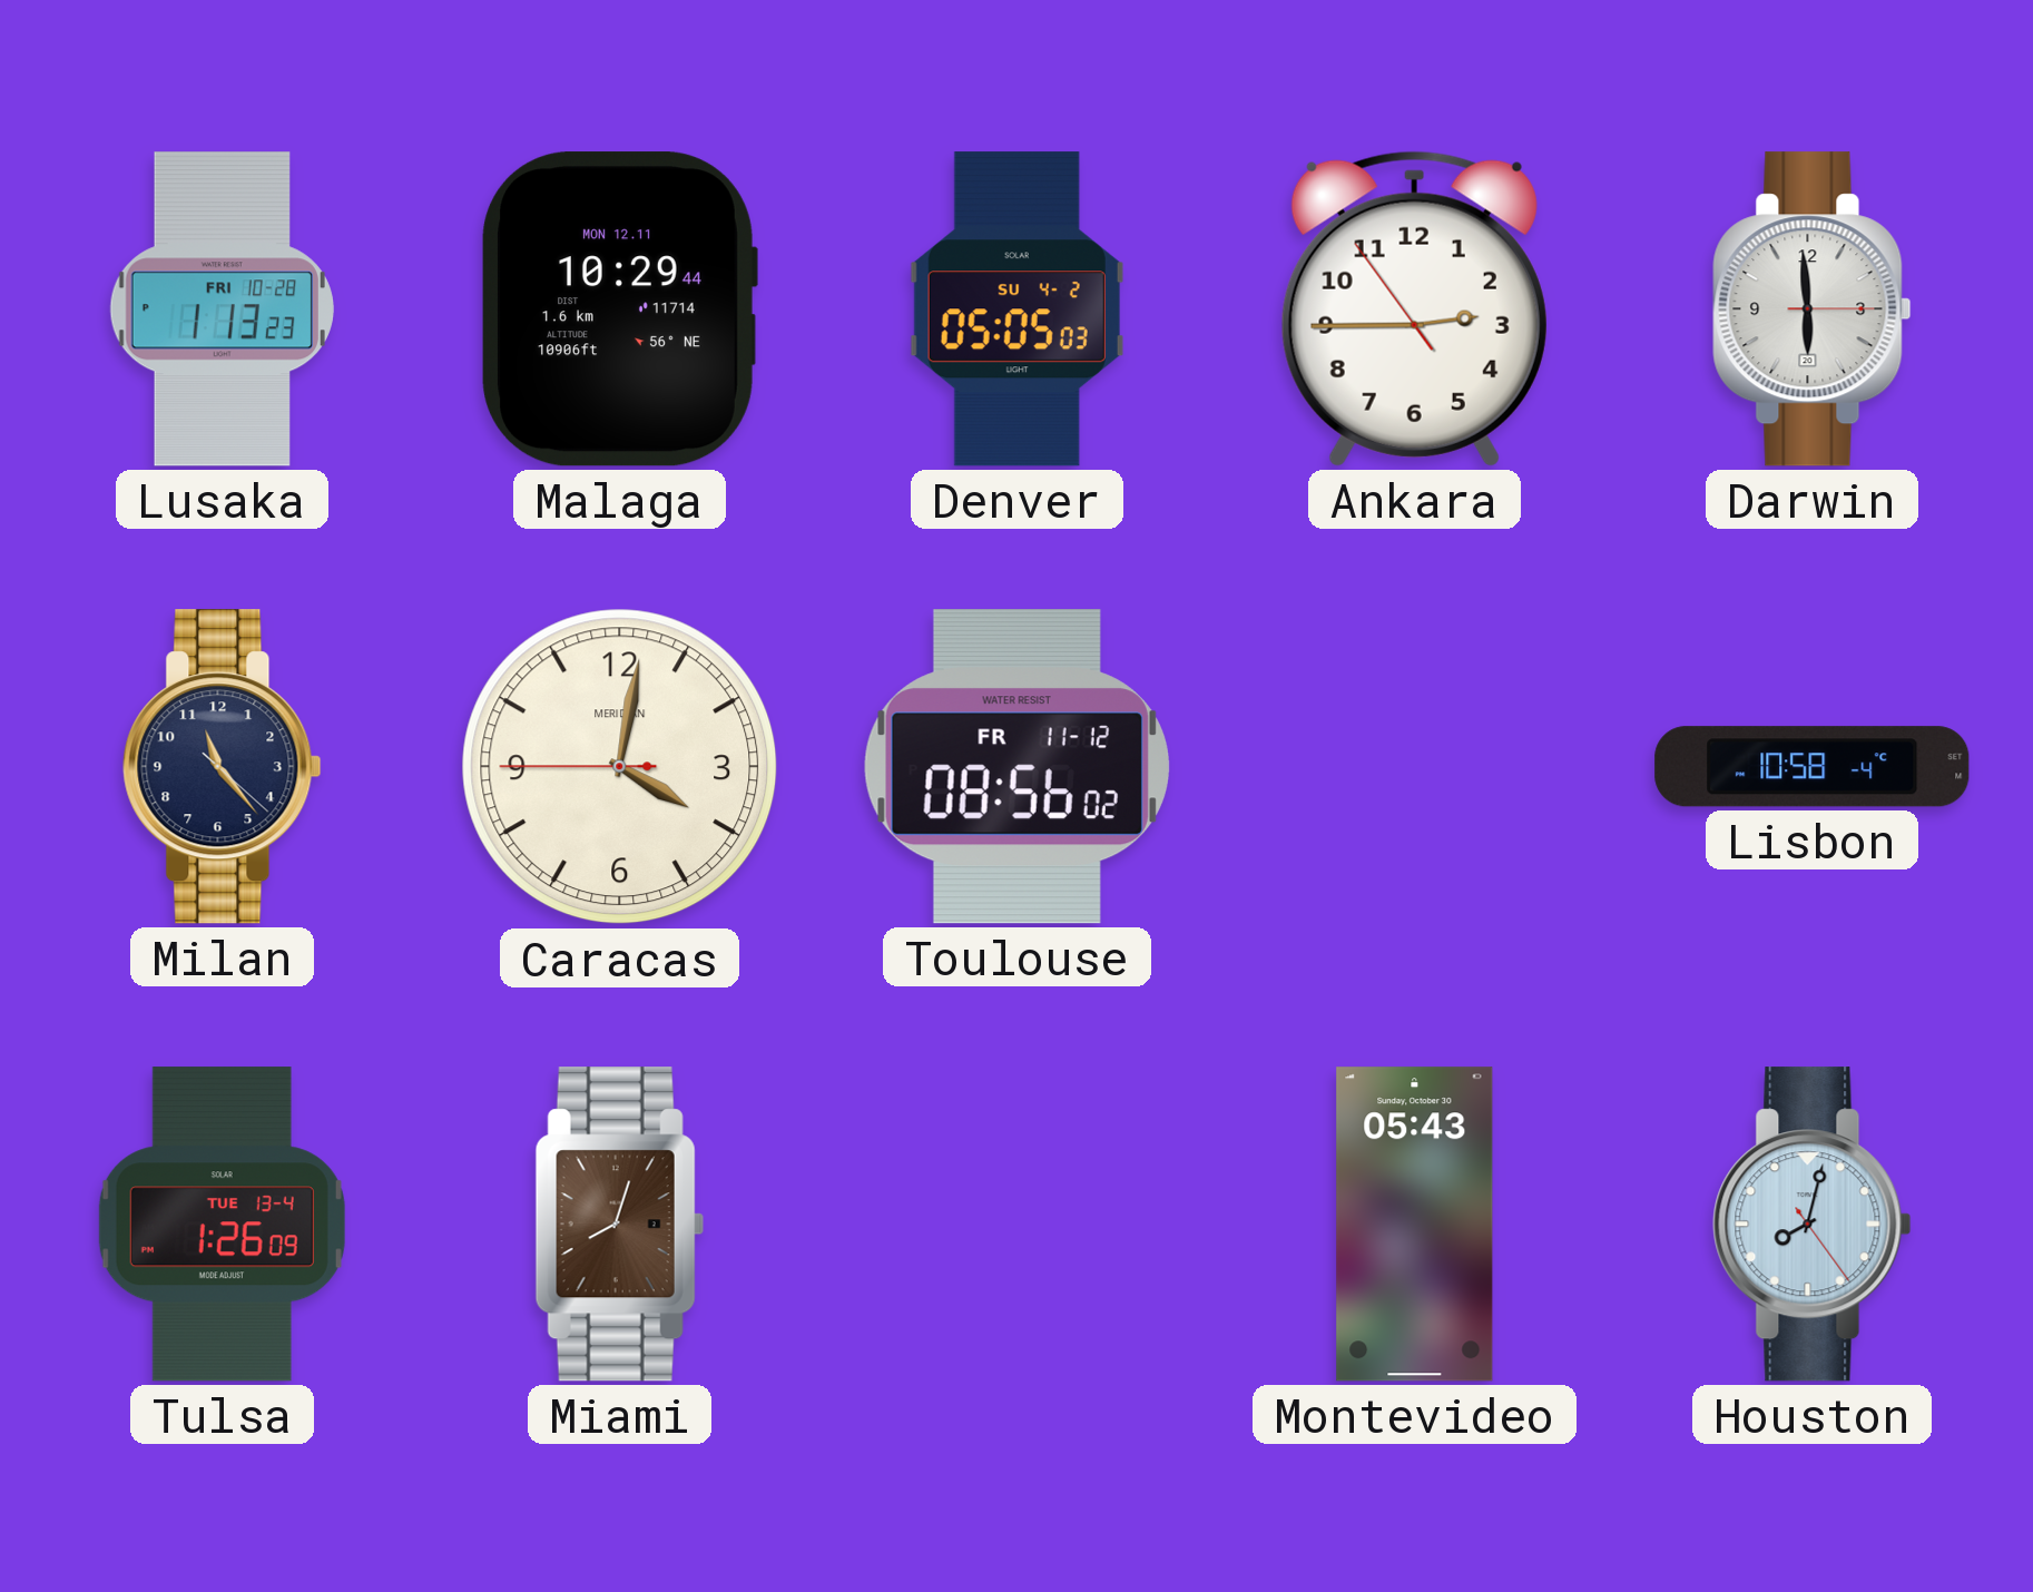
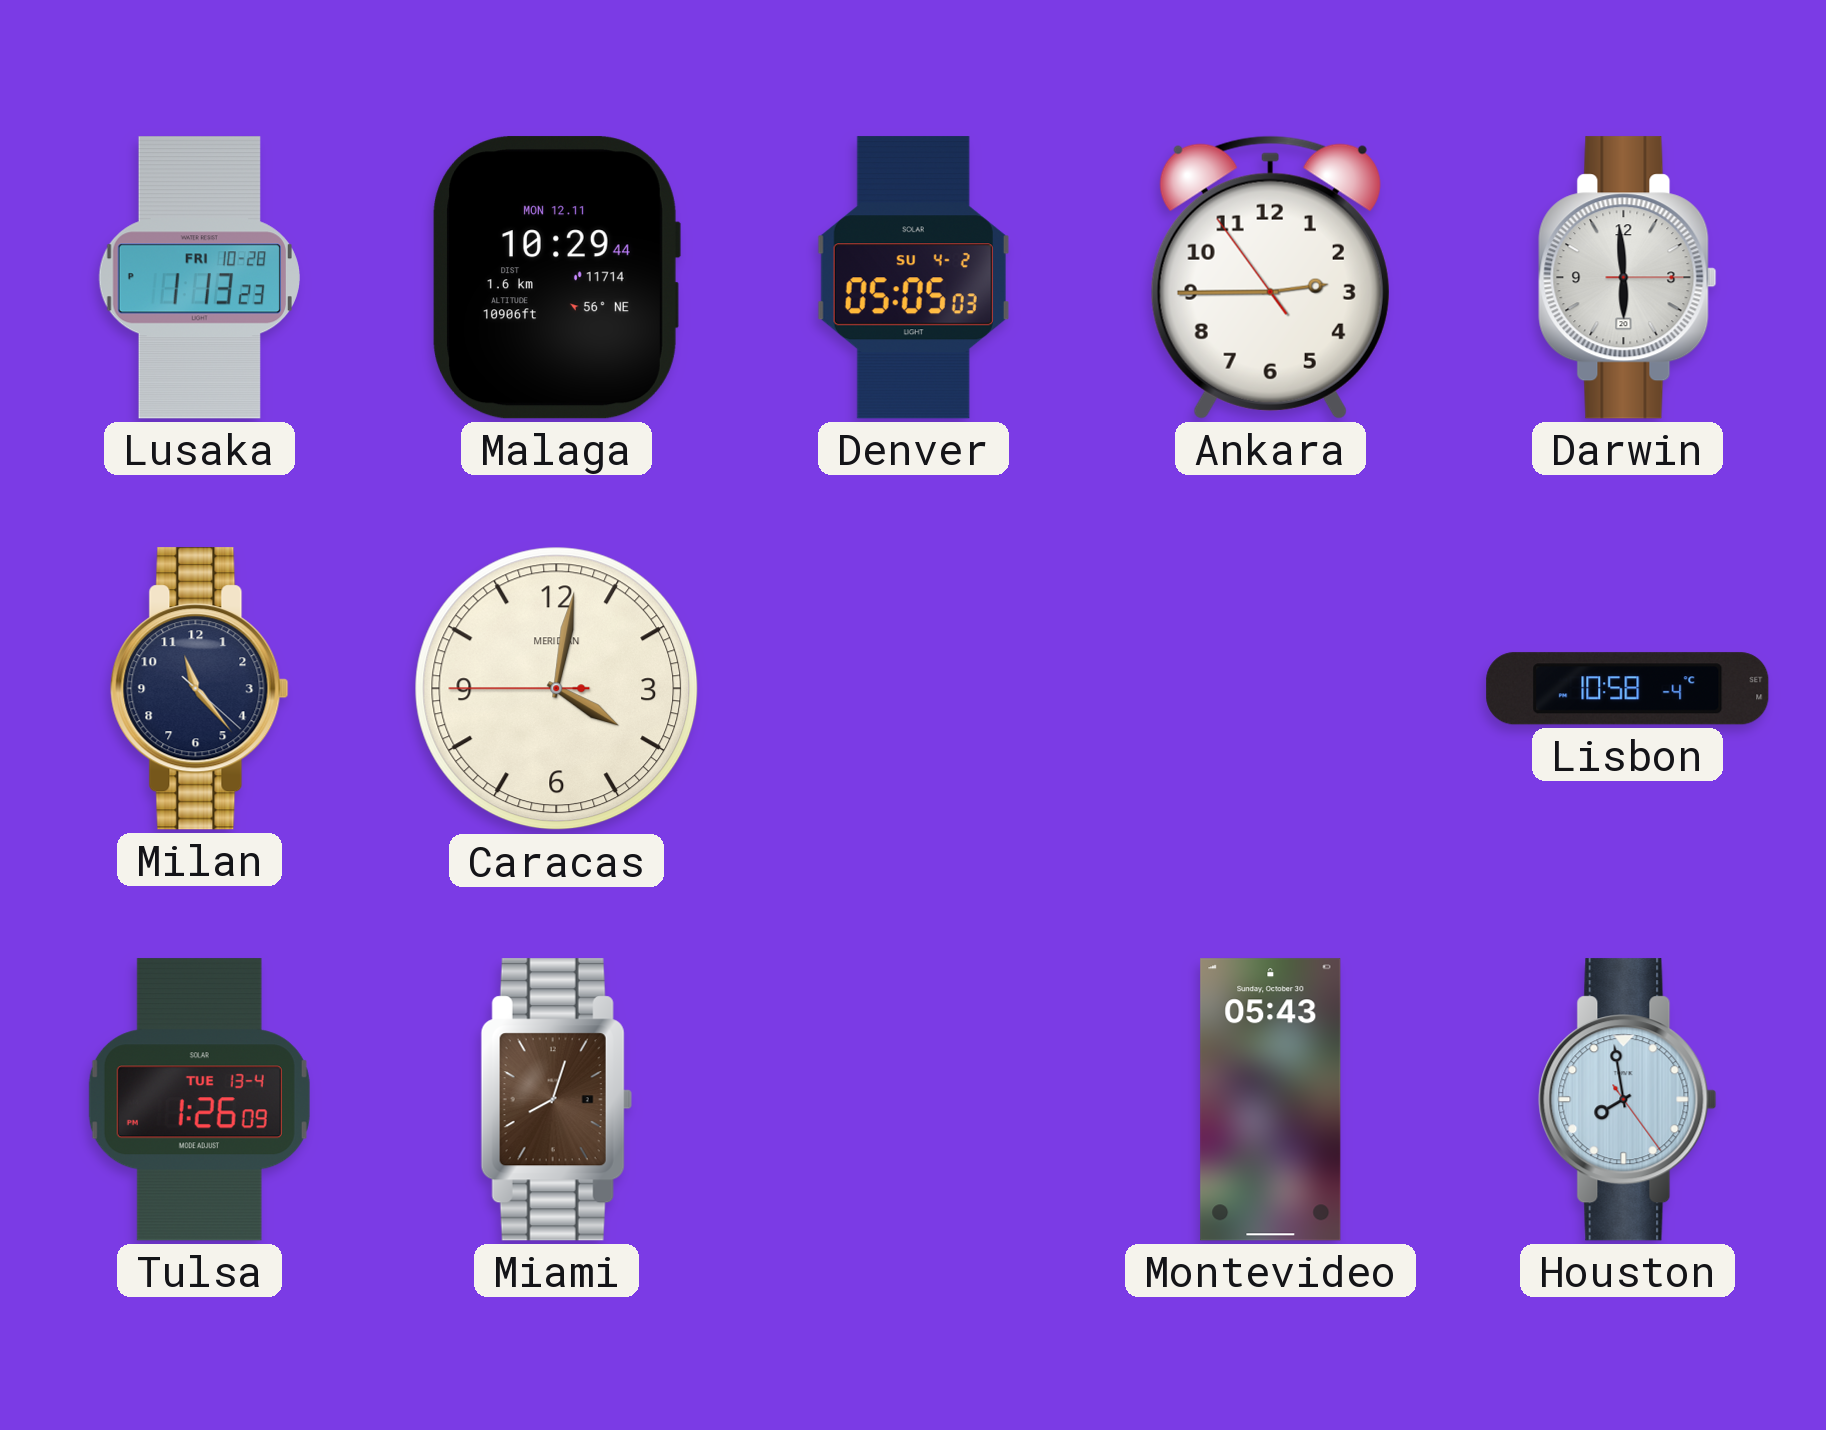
Toulouse: 08:56 -> none (1016, 767)
Houston: 8:02 -> 7:58 (1628, 1100)
